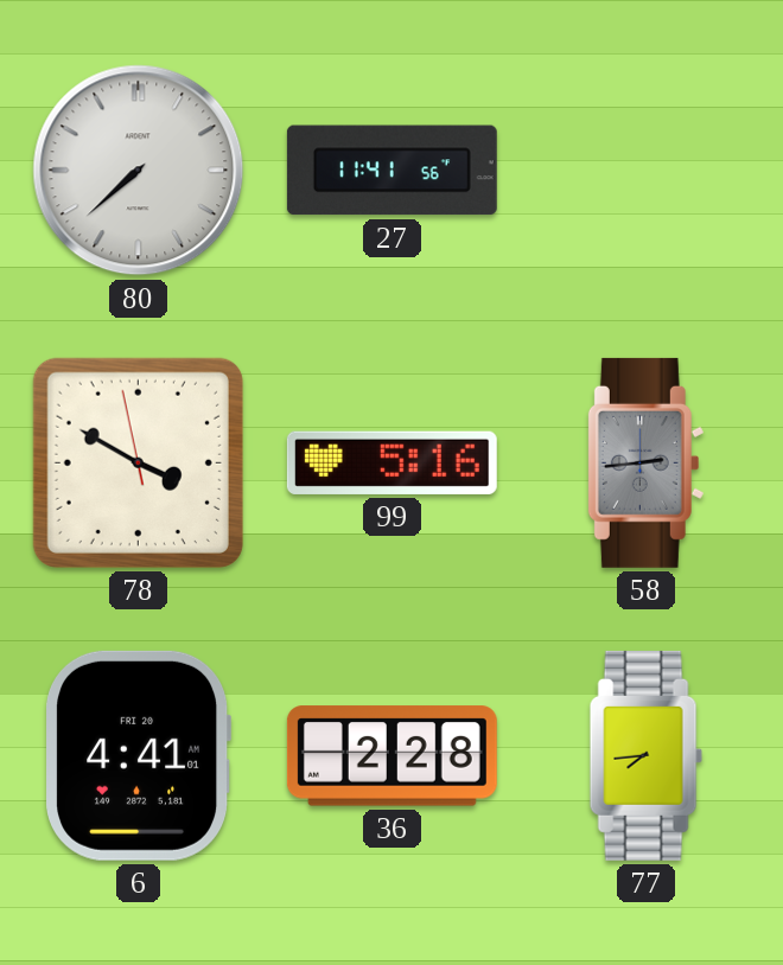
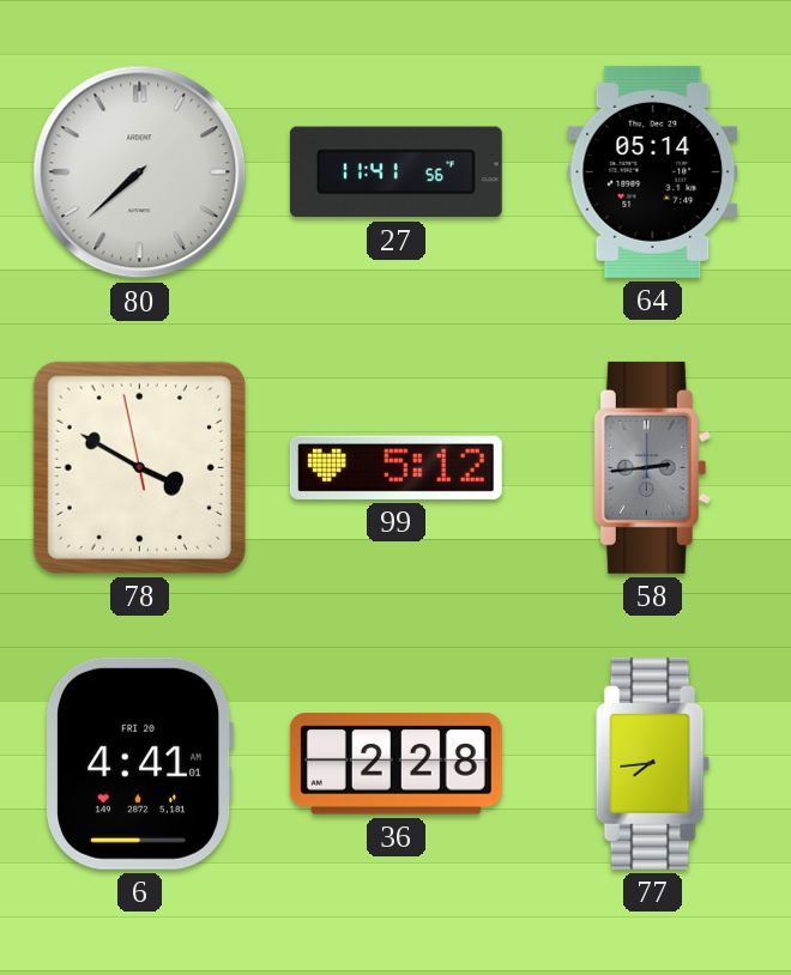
64: none -> 05:14 (653, 171)
99: 5:16 -> 5:12 (395, 467)
